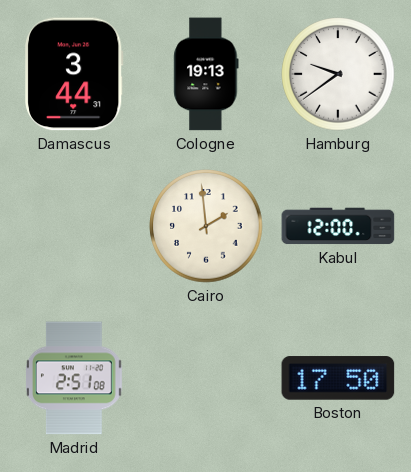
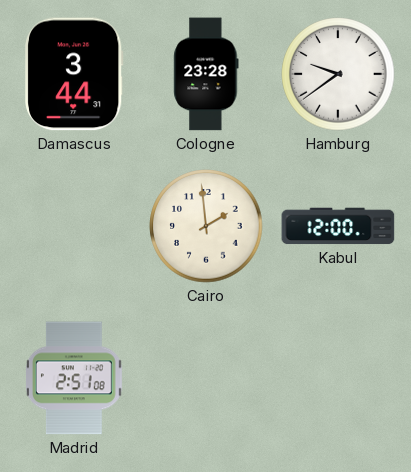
Cologne: 19:13 -> 23:28 (206, 74)
Boston: 17:50 -> none (338, 378)
